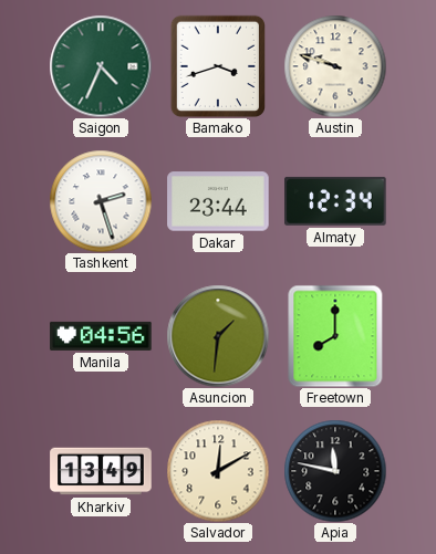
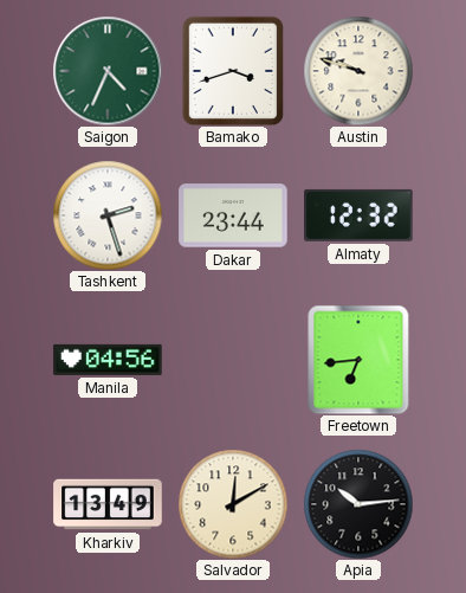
Almaty: 12:34 -> 12:32 (360, 215)
Asuncion: 1:31 -> none (218, 336)
Freetown: 8:00 -> 6:44 (358, 360)
Apia: 11:47 -> 10:14 (358, 504)
